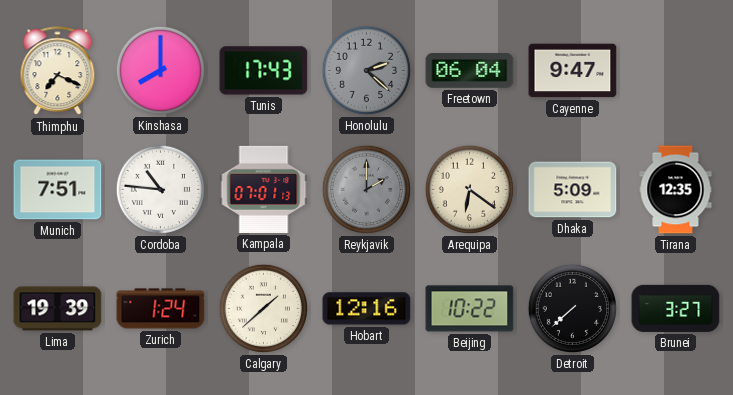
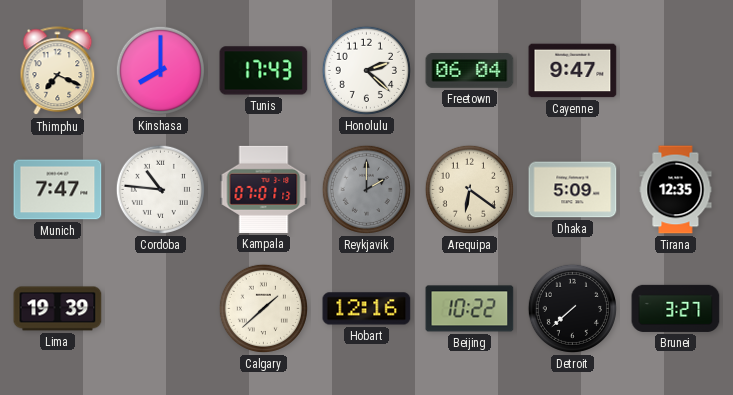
Honolulu dial: grey -> white (366, 70)
Munich: 7:51 -> 7:47 (58, 190)
Zurich: 1:24 -> none (161, 309)
